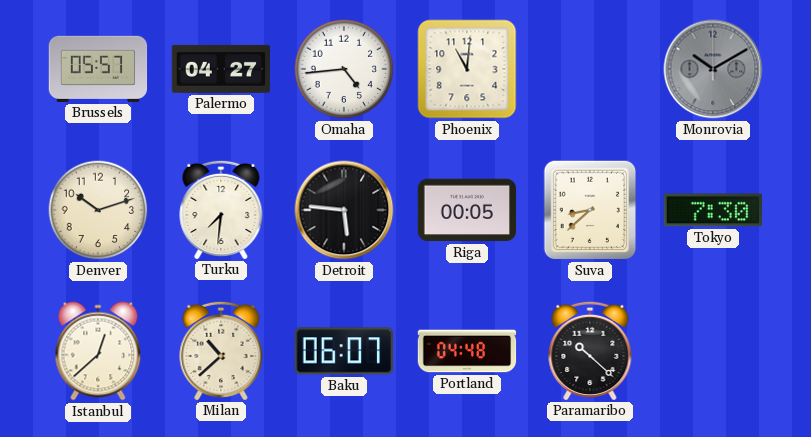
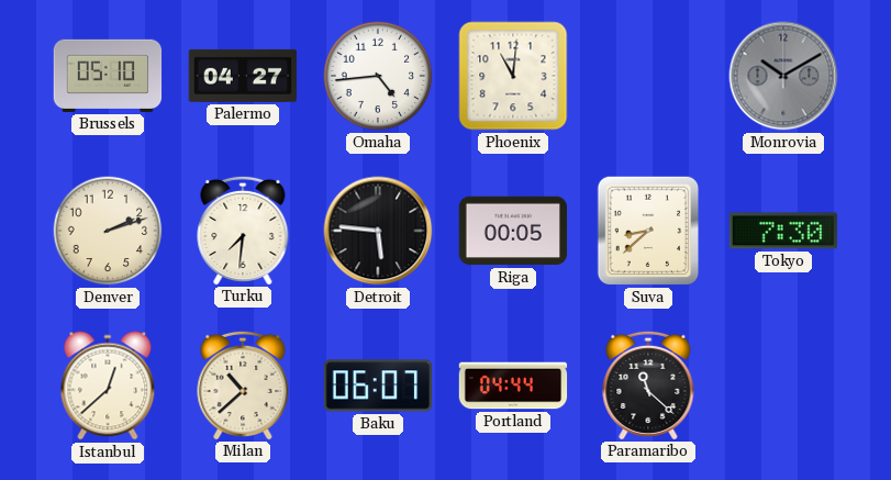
Brussels: 05:57 -> 05:10 (108, 76)
Denver: 10:12 -> 2:12 (108, 231)
Portland: 04:48 -> 04:44 (513, 386)
Paramaribo: 10:22 -> 11:22 (648, 384)
